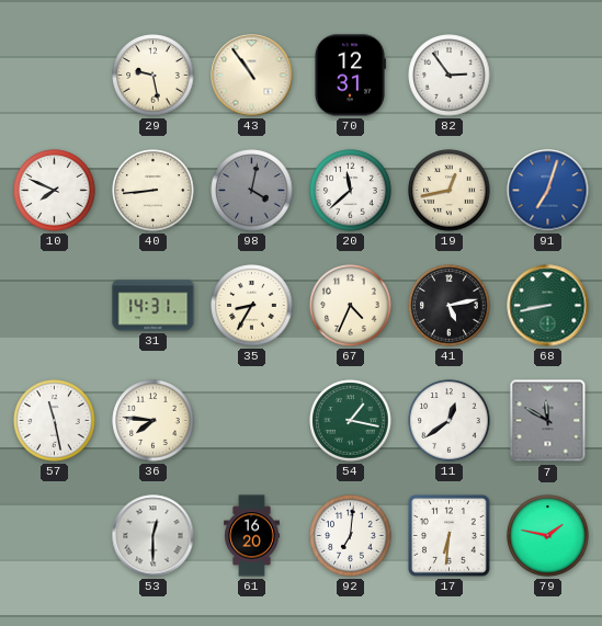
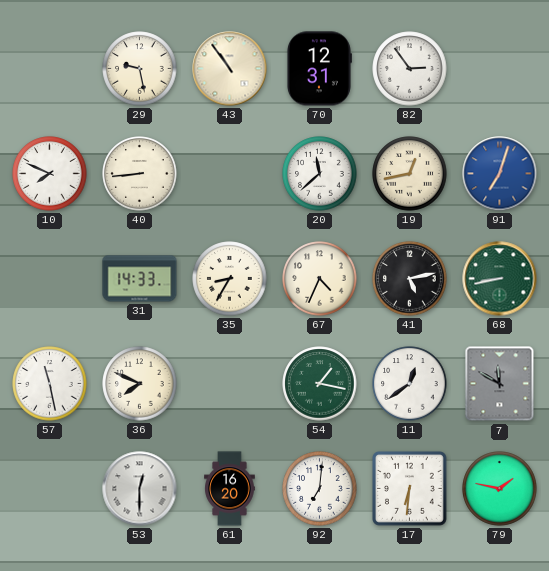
98: 4:02 -> none (252, 191)
31: 14:31 -> 14:33 (140, 279)
36: 7:46 -> 7:49 (140, 384)
